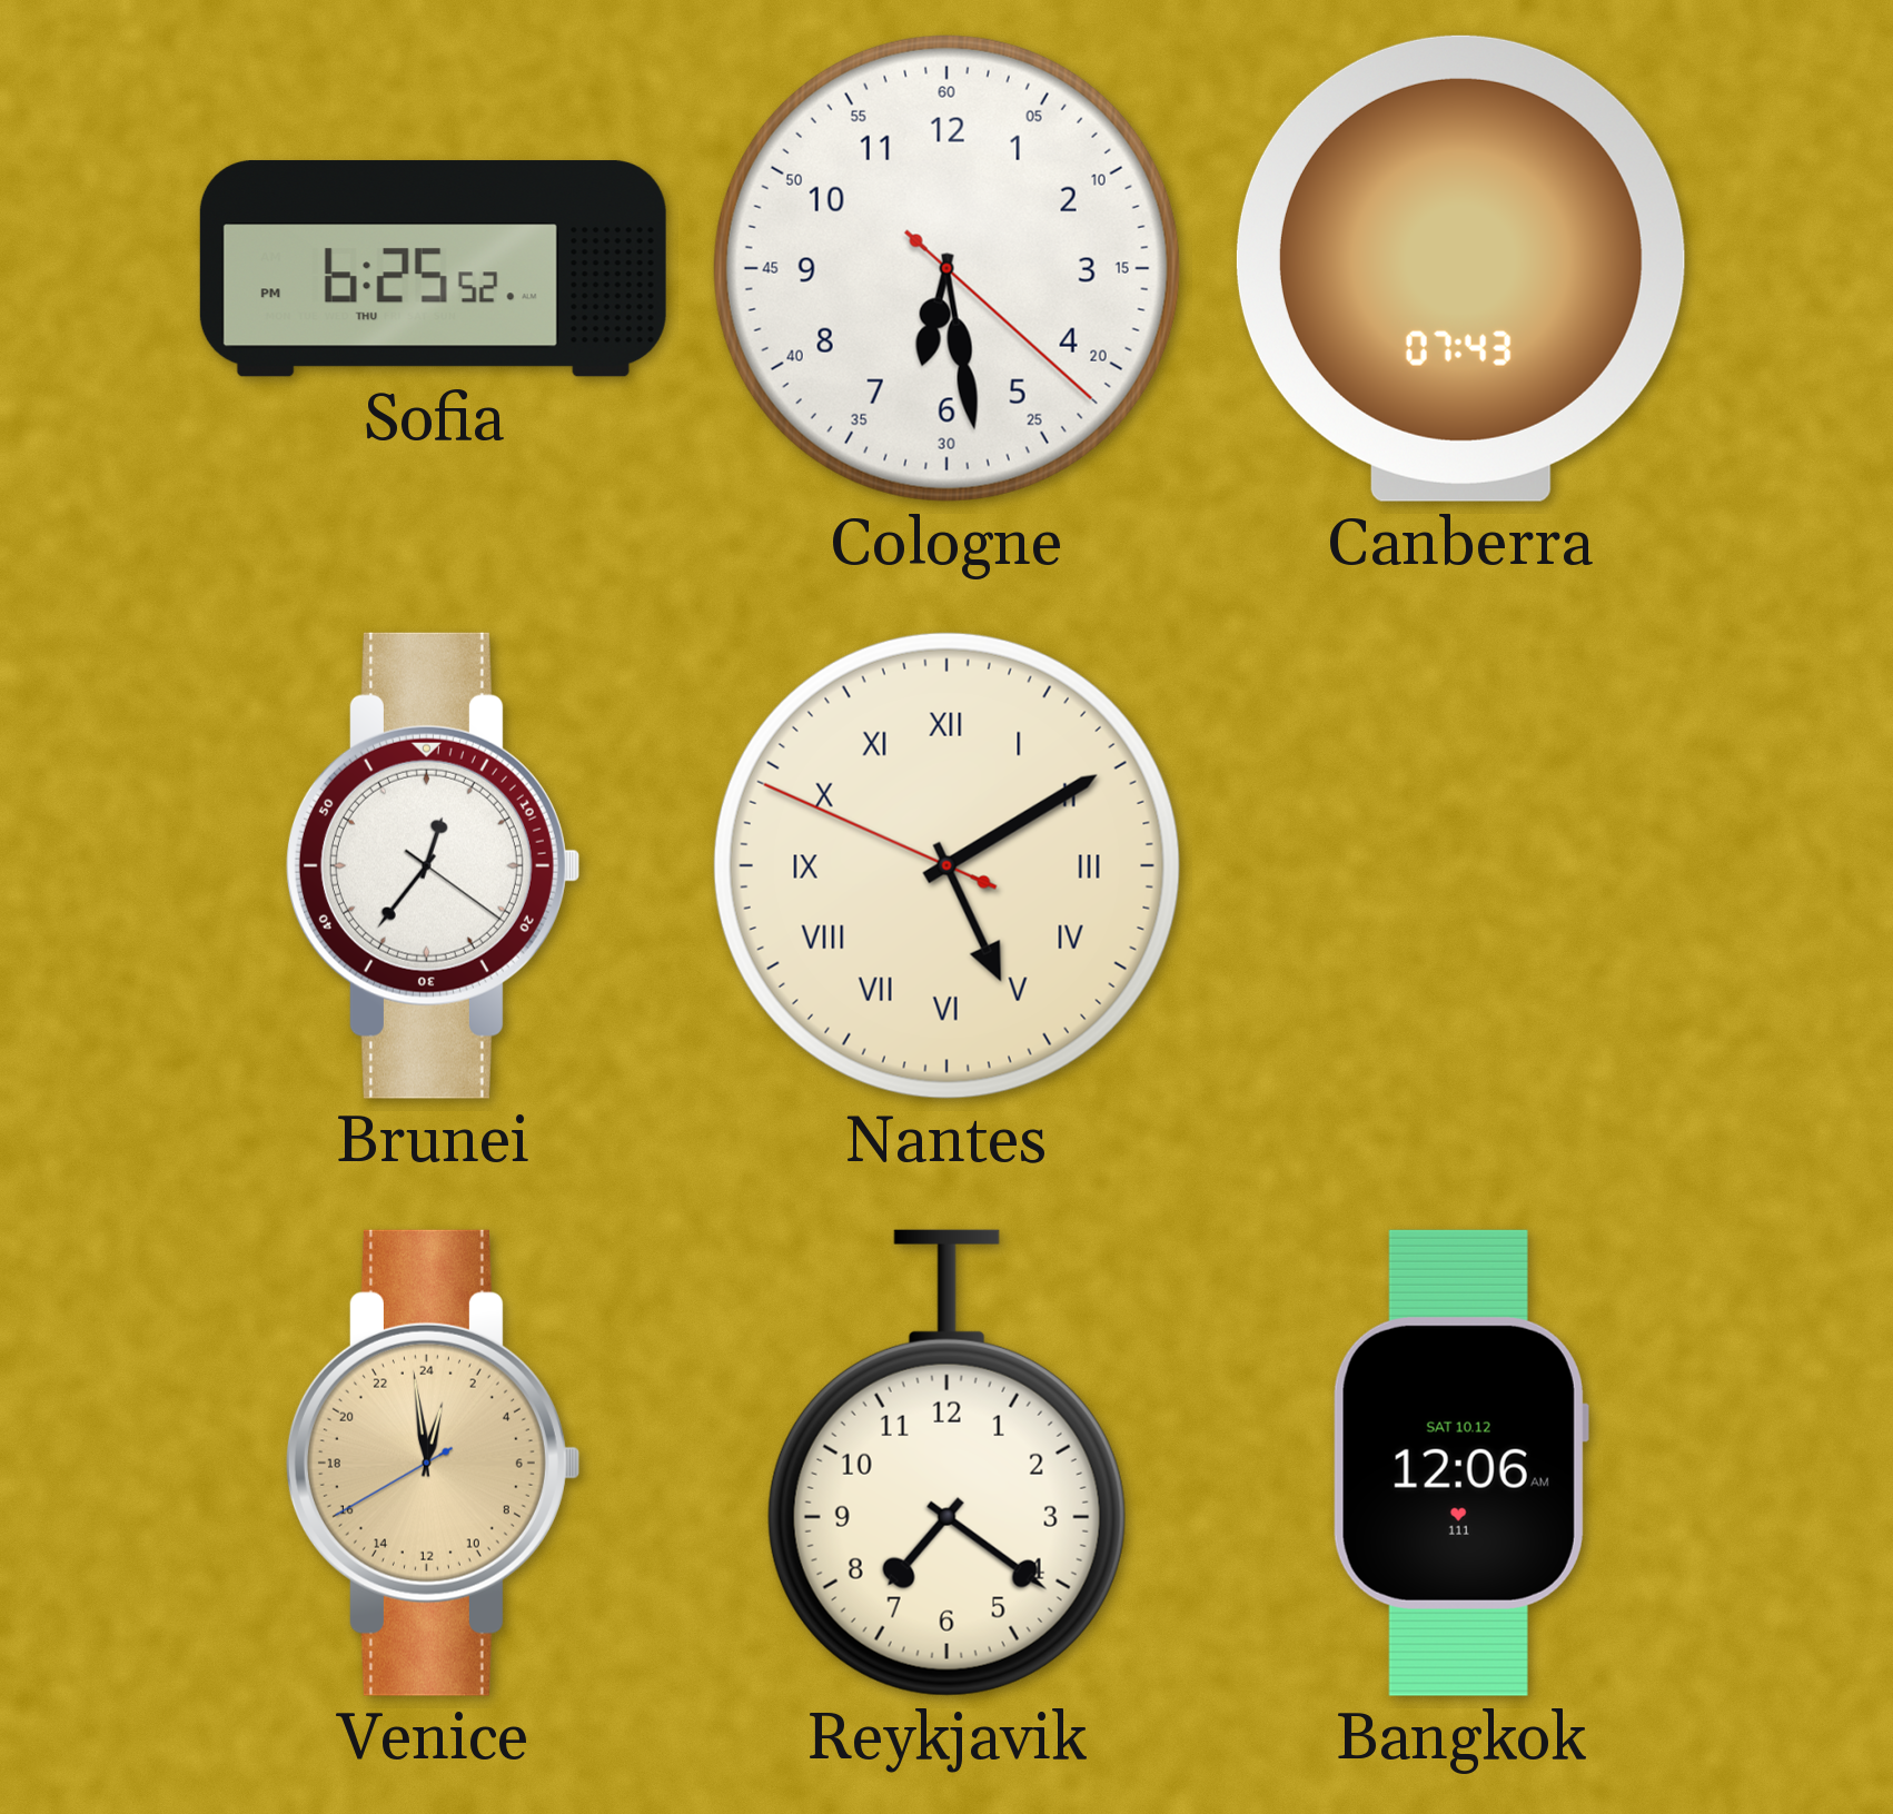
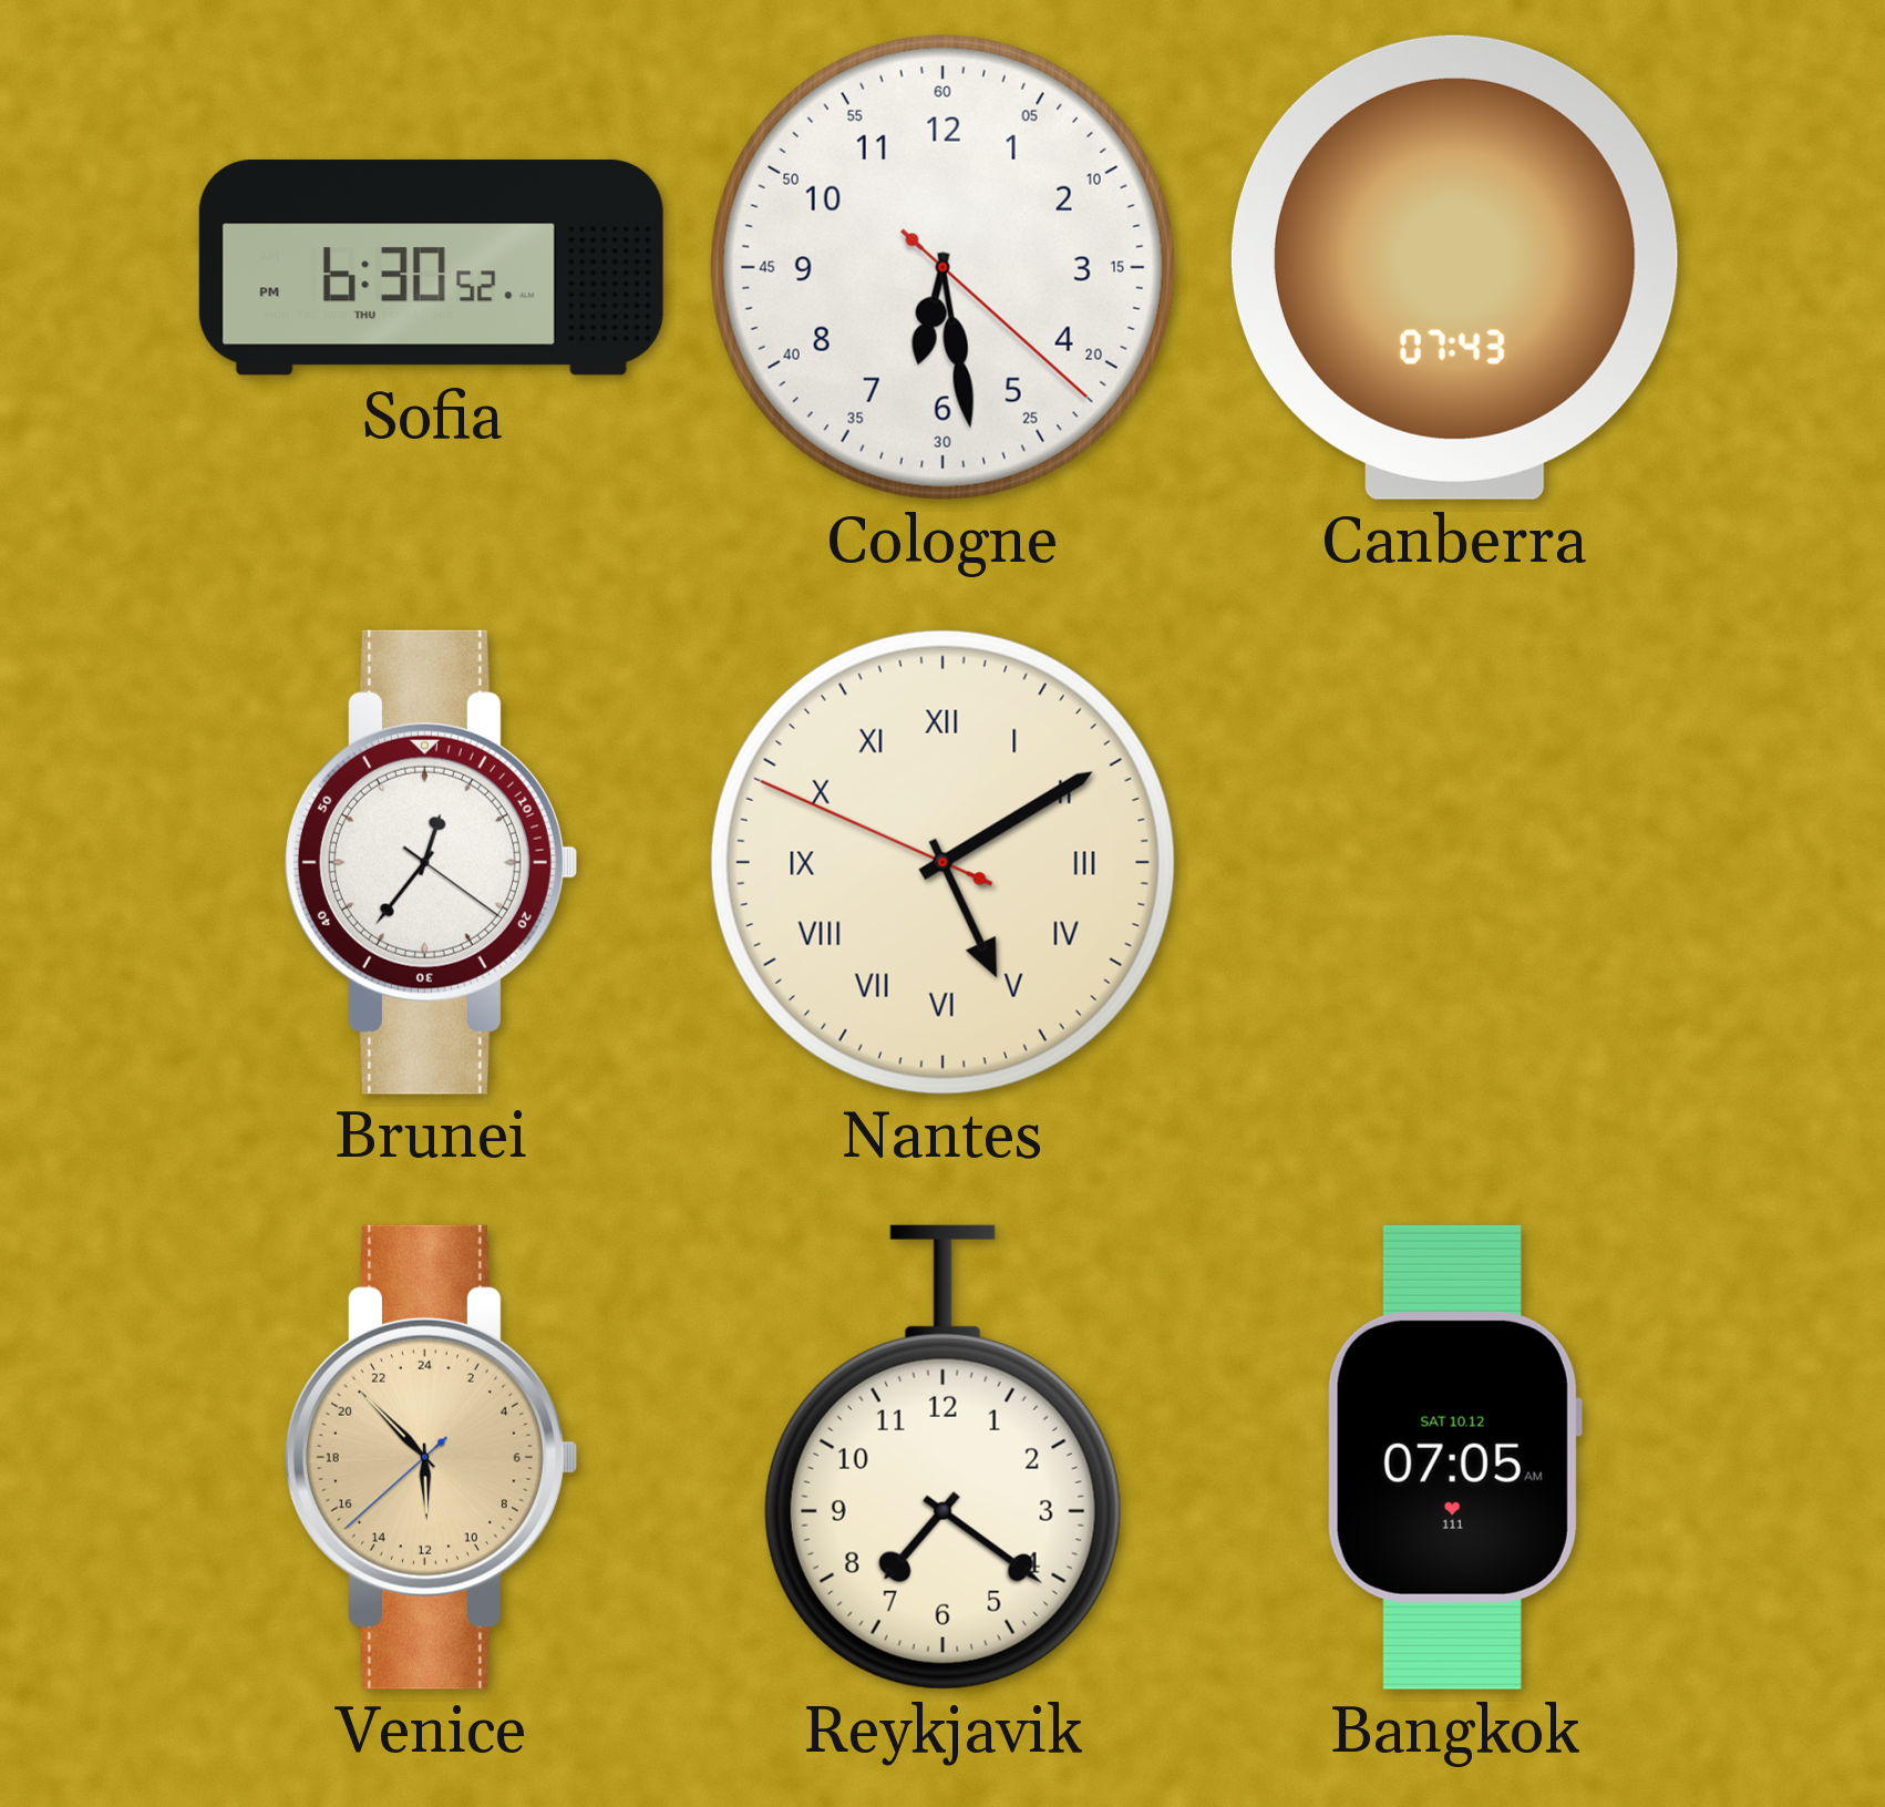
Sofia: 6:25 -> 6:30 (431, 268)
Venice: 0:58 -> 11:52 (431, 1457)
Bangkok: 12:06 -> 07:05 (1454, 1457)
